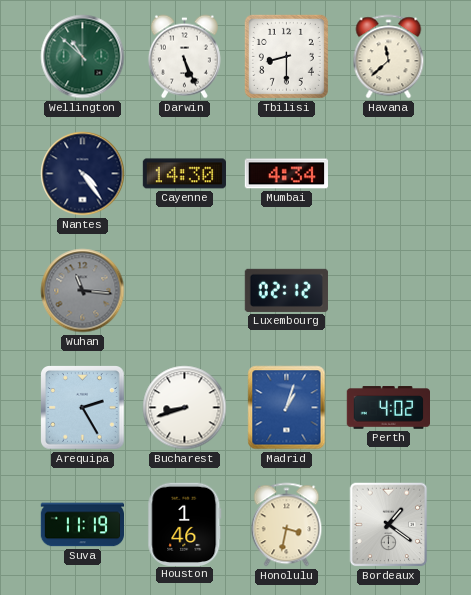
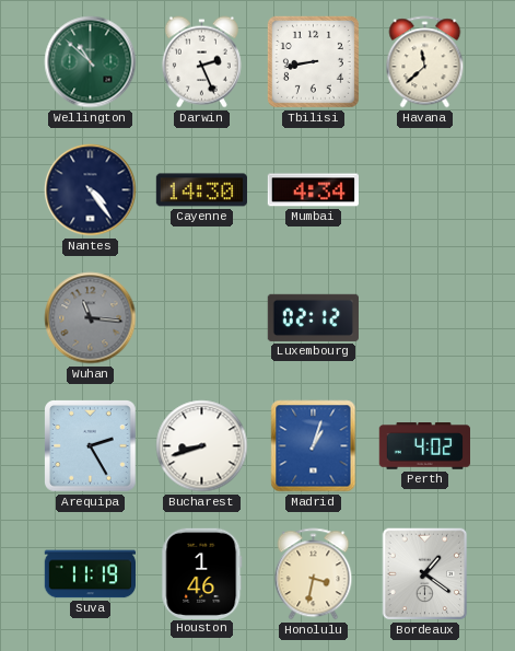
Darwin: 5:26 -> 2:26 (201, 62)
Tbilisi: 8:30 -> 8:43 (313, 61)
